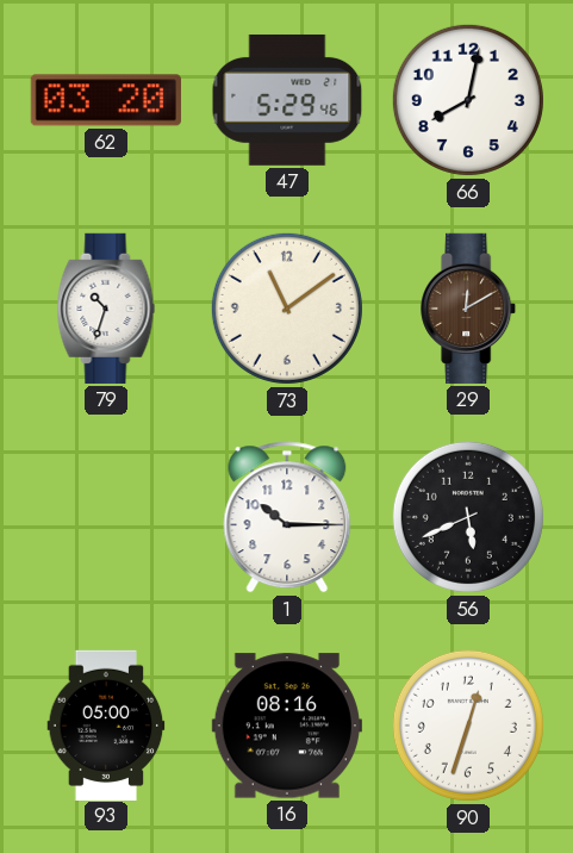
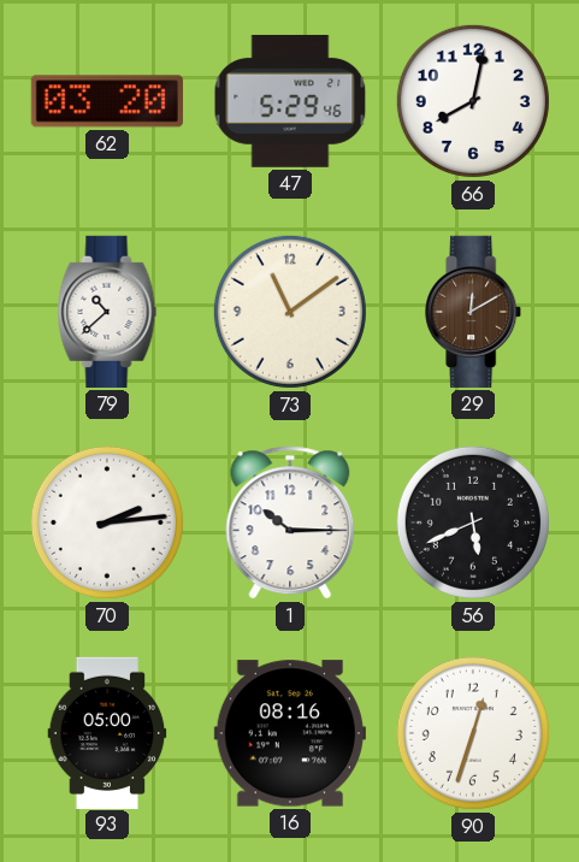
79: 10:33 -> 10:38 (107, 312)
70: none -> 2:14 (107, 522)
